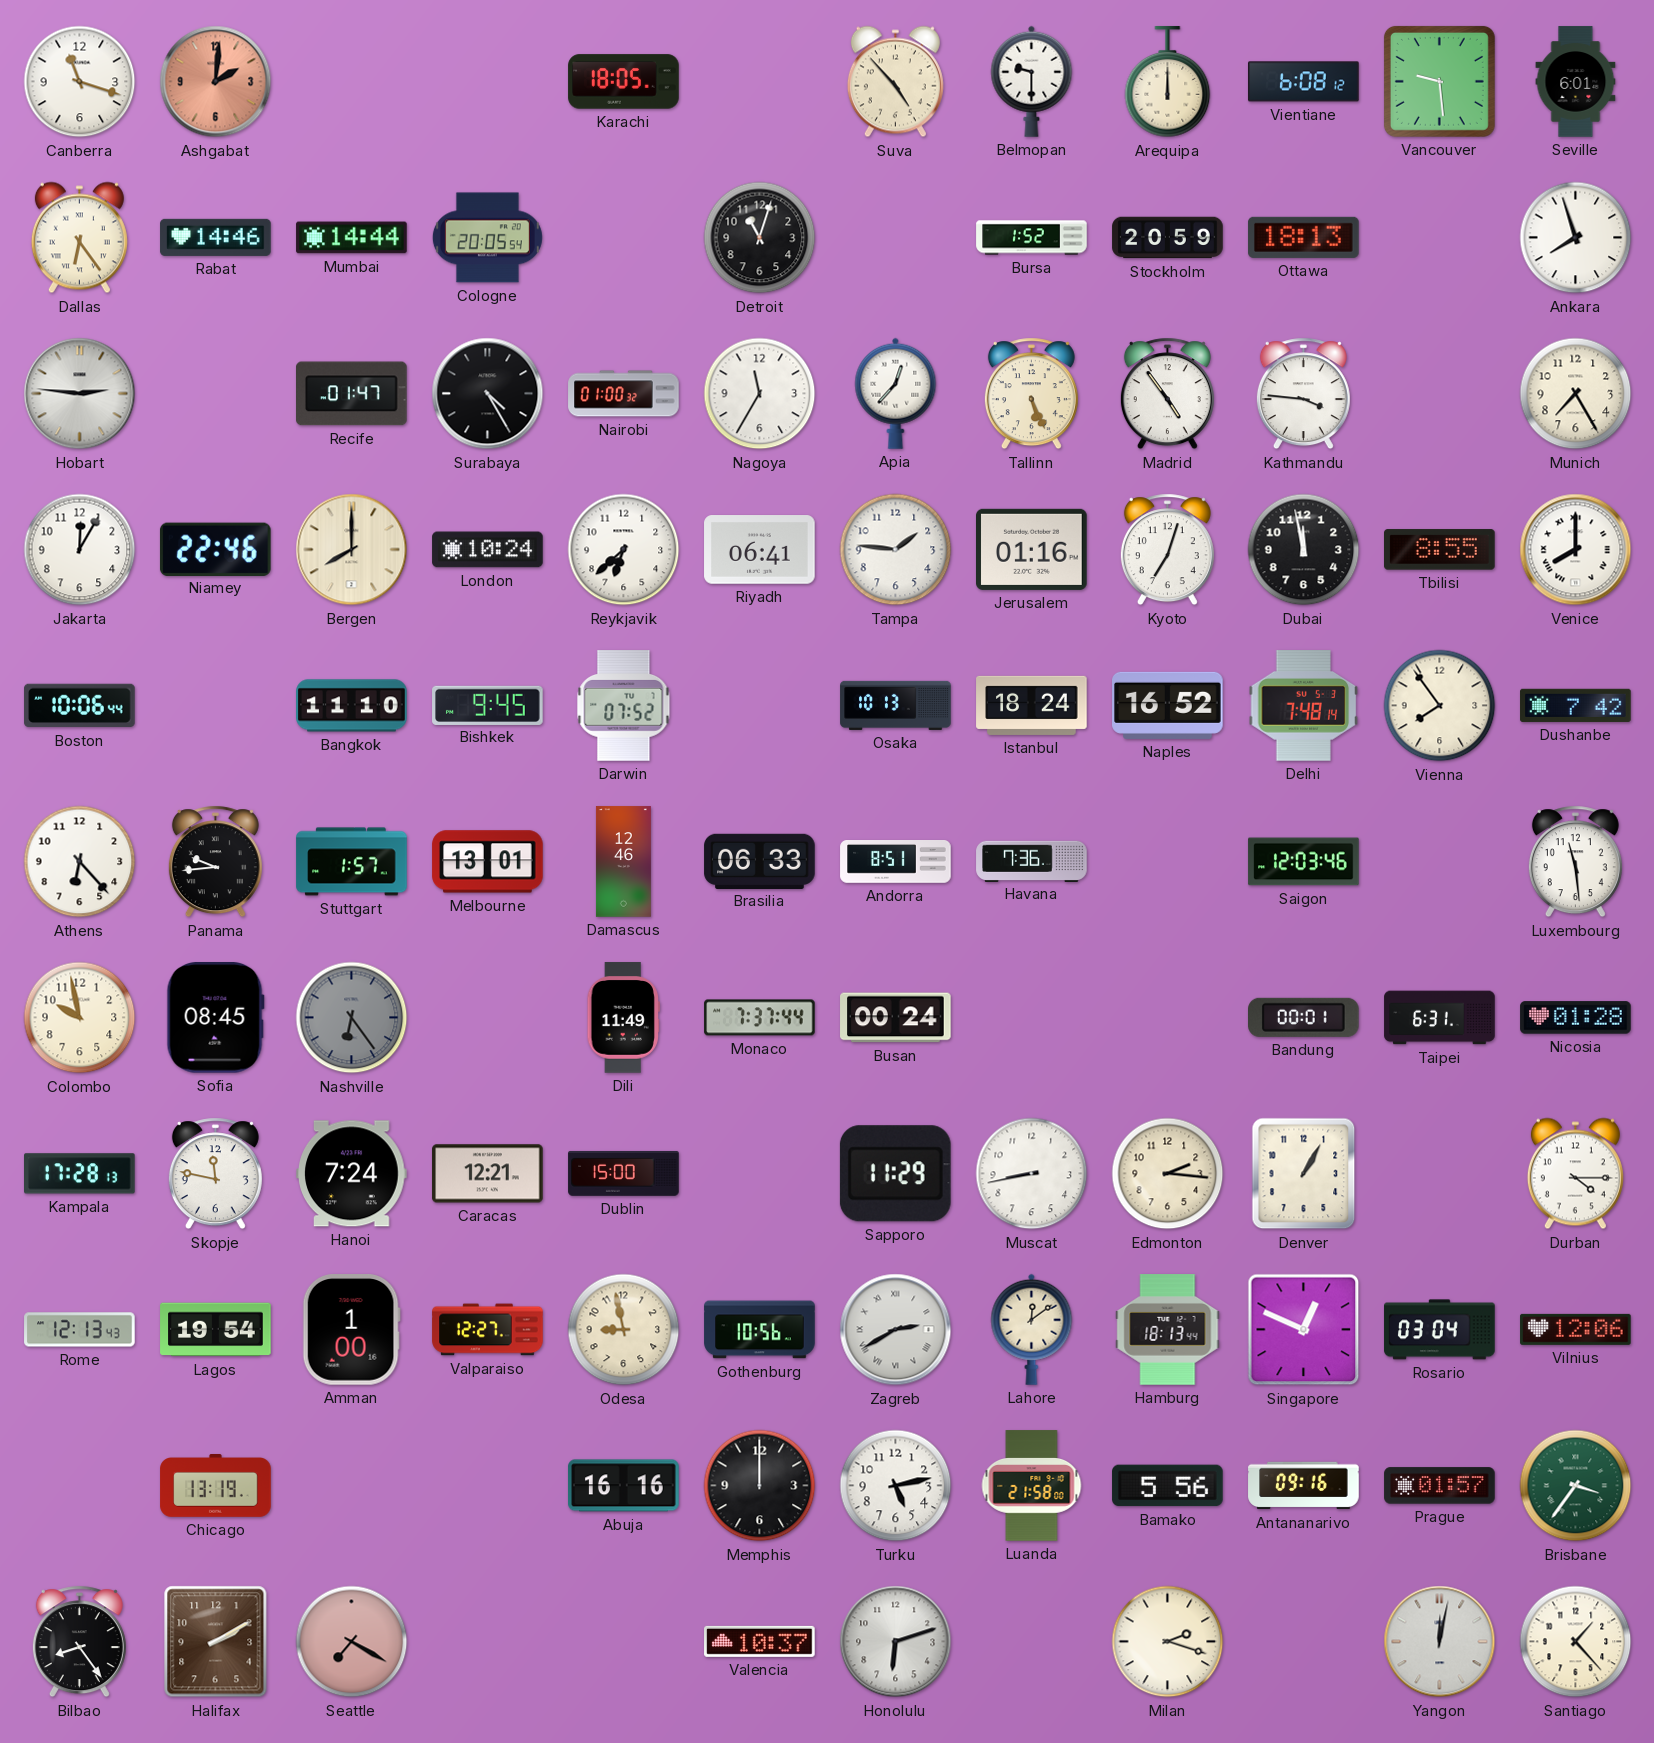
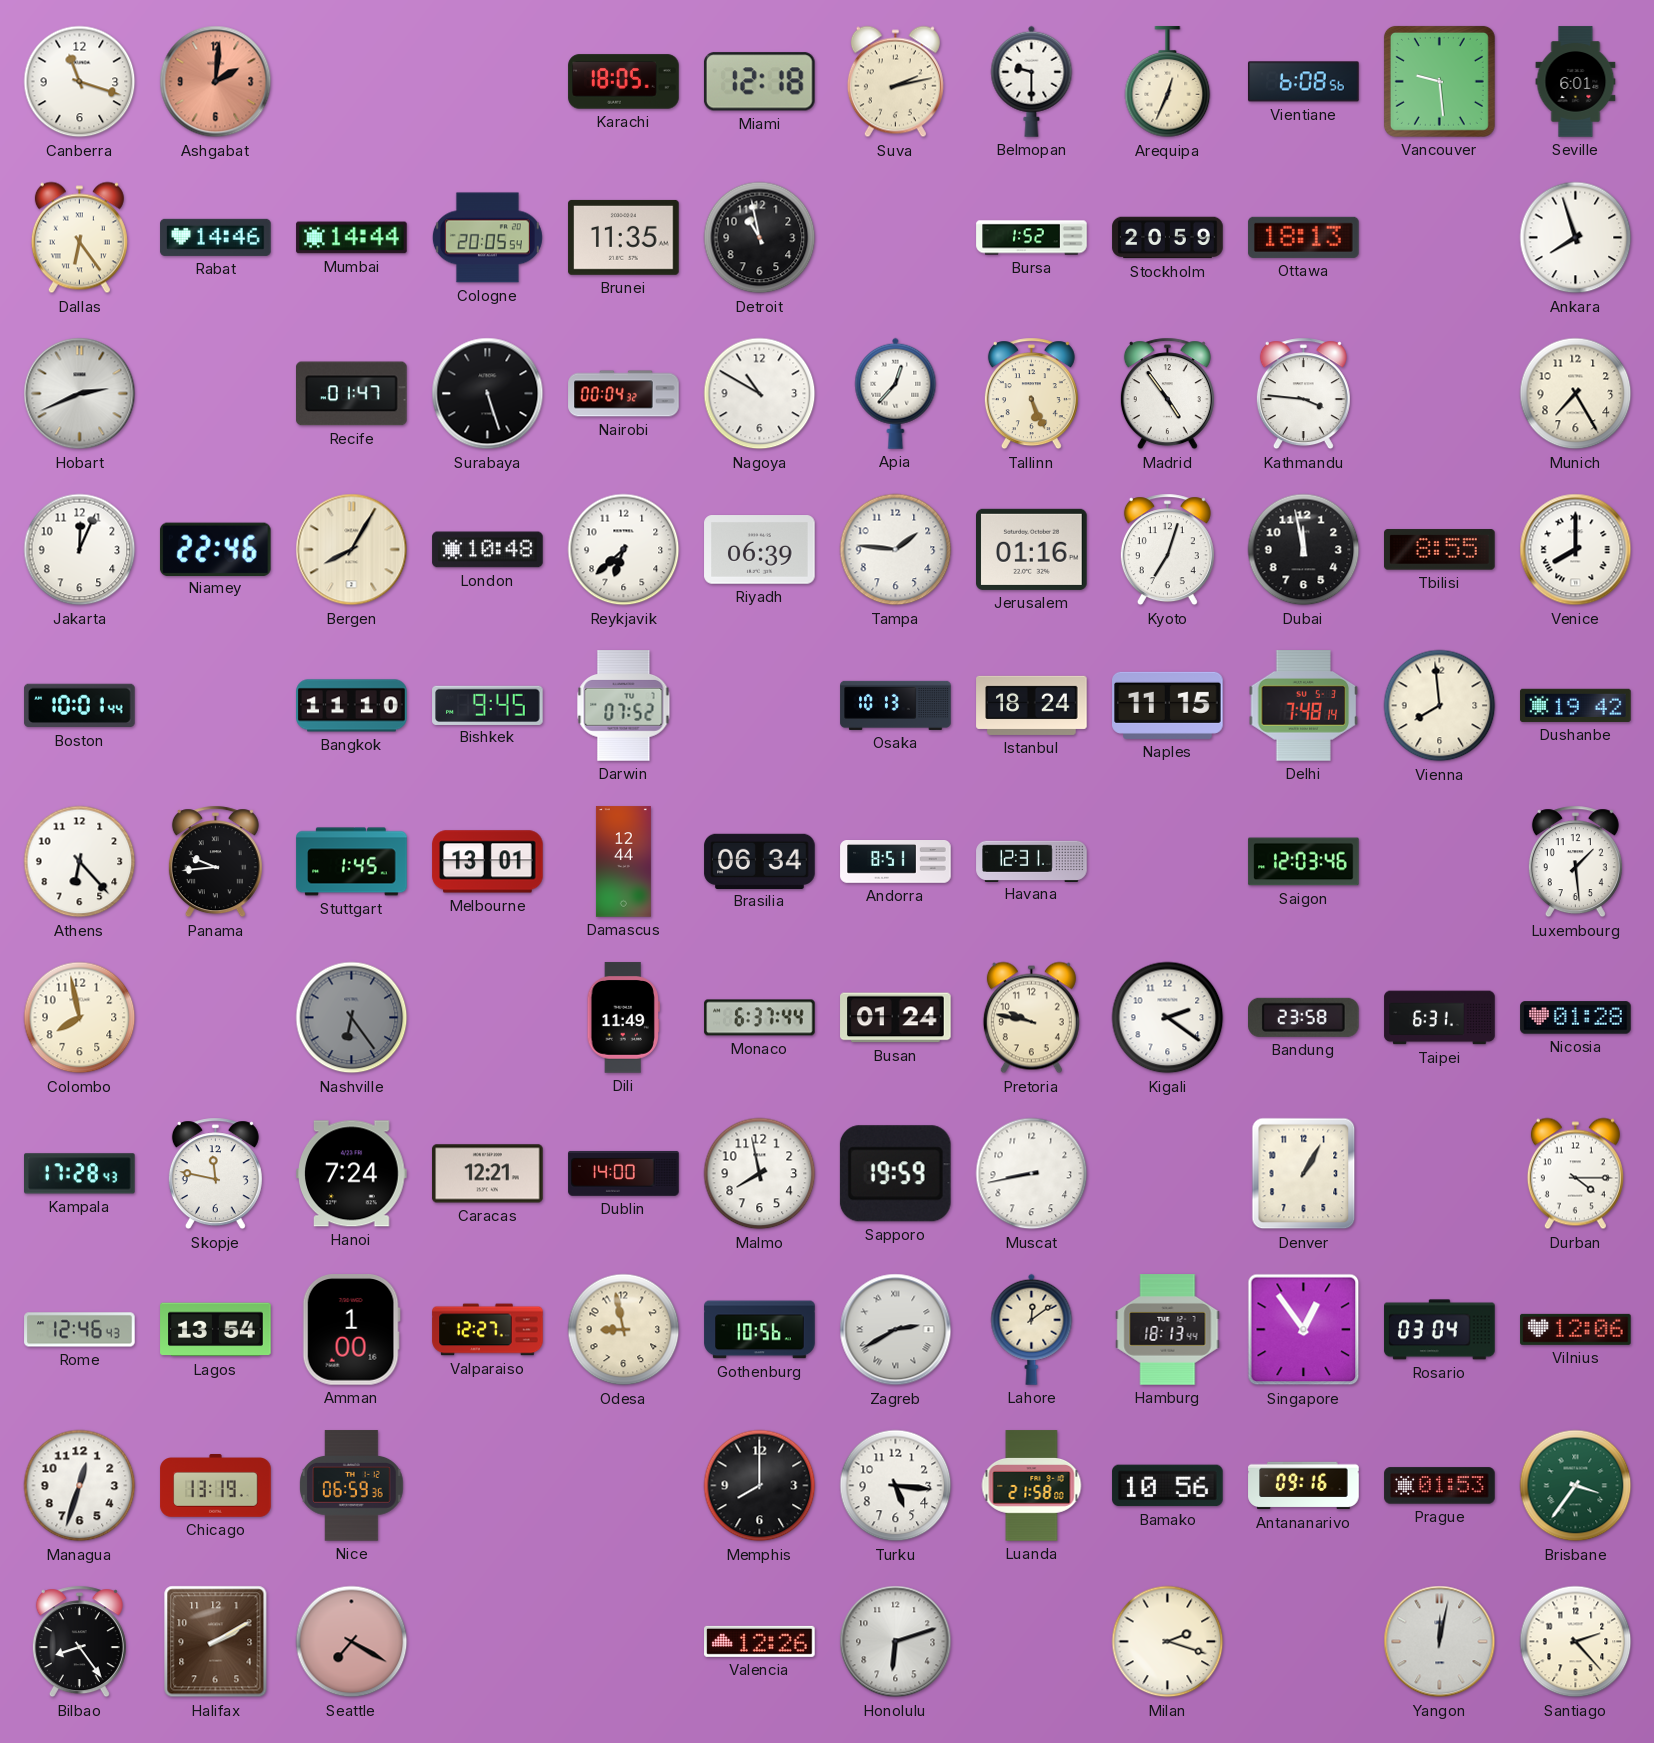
Miami: none -> 12:18 (759, 82)
Suva: 4:53 -> 2:13 (895, 82)
Arequipa: 12:00 -> 12:34 (1168, 82)
Vientiane: 6:08:12 -> 6:08:56 (1304, 82)
Brunei: none -> 11:35 (624, 237)
Detroit: 11:03 -> 10:58 (760, 238)
Hobart: 2:46 -> 2:41 (80, 394)
Surabaya: 4:25 -> 5:27 (488, 394)
Nairobi: 01:00 -> 00:04 (624, 394)
Nagoya: 11:35 -> 10:50 (760, 394)
Jakarta: 12:05 -> 12:04 (80, 550)
Bergen: 8:00 -> 8:05 (352, 550)
London: 10:24 -> 10:48 (488, 550)
Riyadh: 06:41 -> 06:39 (760, 550)
Boston: 10:06 -> 10:01 (80, 706)
Naples: 16:52 -> 11:15 (1168, 705)
Vienna: 7:54 -> 7:59 (1440, 706)
Dushanbe: 7:42 -> 19:42 (1576, 705)
Stuttgart: 1:57 -> 1:45 (352, 862)
Damascus: 12:46 -> 12:44 (623, 862)
Brasilia: 06:33 -> 06:34 (760, 861)
Havana: 7:36 -> 12:31 (1032, 861)
Luxembourg: 11:29 -> 1:29 (1575, 862)
Colombo: 9:58 -> 7:58 (80, 1018)
Sofia: 08:45 -> none (215, 1018)
Monaco: 7:37 -> 6:37 (760, 1018)
Busan: 00:24 -> 01:24 (896, 1018)
Pretoria: none -> 9:47 (1031, 1018)
Kigali: none -> 2:21 (1168, 1018)
Bandung: 00:01 -> 23:58 (1304, 1017)
Kampala: 17:28:13 -> 17:28:43 (80, 1174)
Dublin: 15:00 -> 14:00 (624, 1174)
Malmo: none -> 7:58 (760, 1174)
Sapporo: 11:29 -> 19:59 (895, 1174)
Edmonton: 2:16 -> none (1168, 1174)
Rome: 12:13 -> 12:46 (80, 1330)
Lagos: 19:54 -> 13:54 (216, 1330)
Singapore: 12:49 -> 12:54 (1304, 1330)
Managua: none -> 12:33 (80, 1486)
Nice: none -> 06:59 (352, 1486)
Abuja: 16:16 -> none (624, 1486)
Memphis: 12:00 -> 8:00 (760, 1486)
Turku: 5:13 -> 5:16 (896, 1486)
Bamako: 5:56 -> 10:56 (1168, 1486)
Prague: 01:57 -> 01:53 (1440, 1486)
Valencia: 10:37 -> 12:26 (760, 1641)
Santiago: 1:23 -> 2:23 (1576, 1642)
